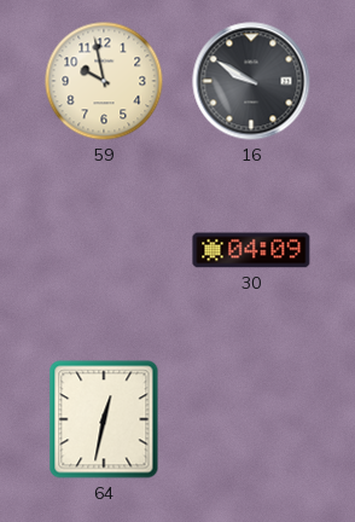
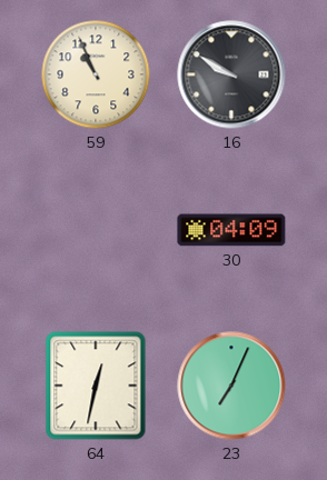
59: 9:58 -> 10:56 (96, 74)
23: none -> 7:04 (231, 386)
